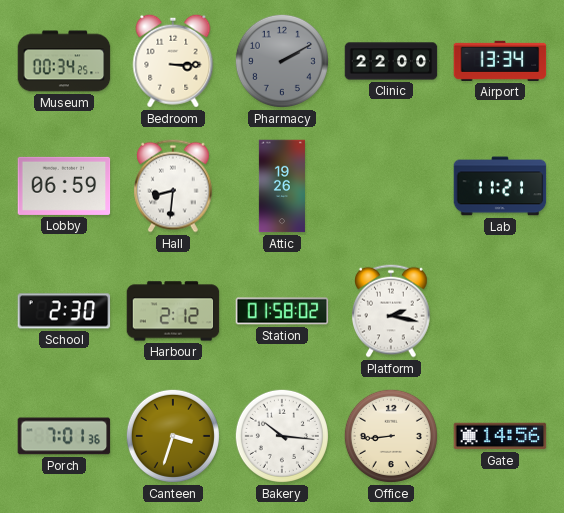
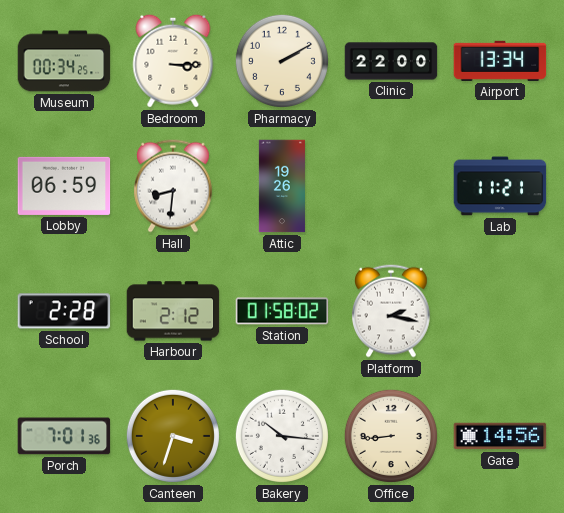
Pharmacy dial: grey -> cream (282, 61)
School: 2:30 -> 2:28 (64, 311)
